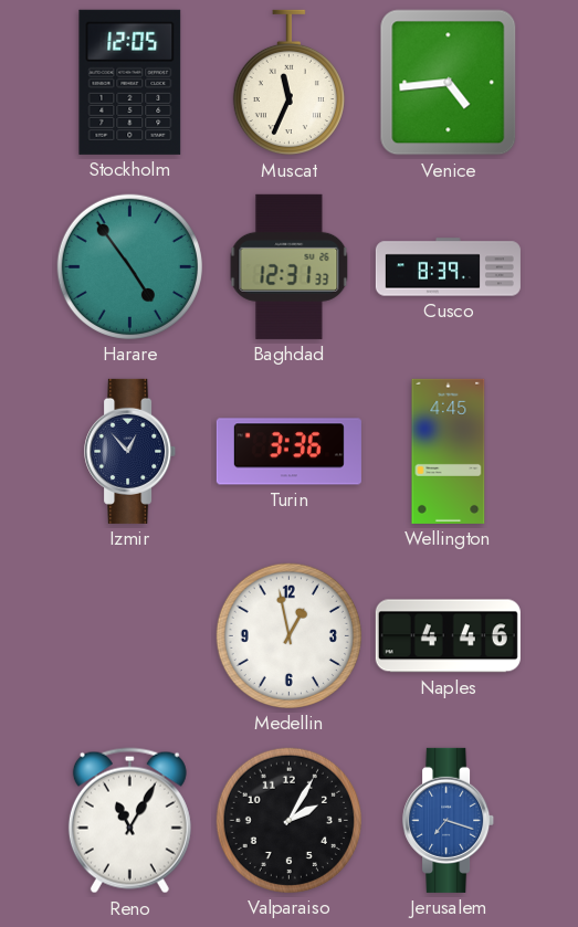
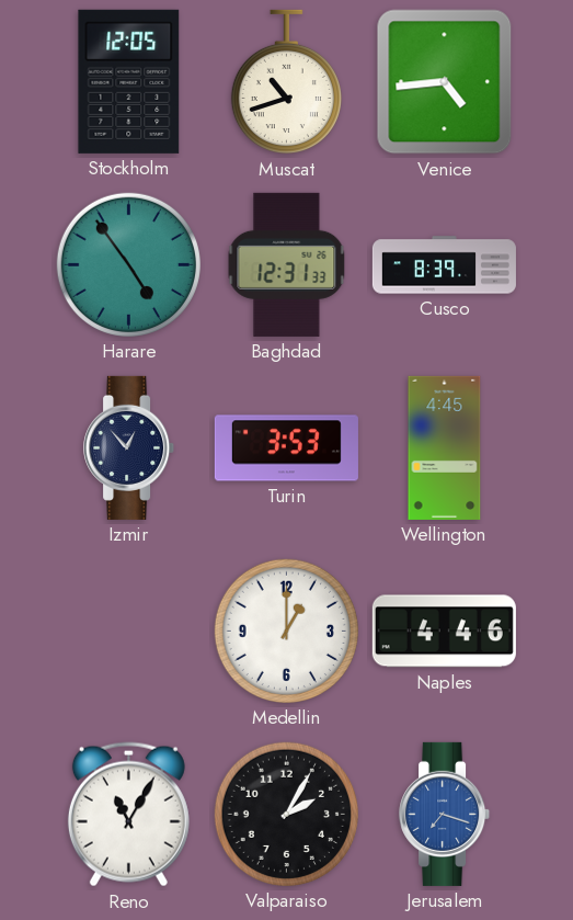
Muscat: 11:34 -> 10:42 (286, 82)
Turin: 3:36 -> 3:53 (286, 448)
Medellin: 12:58 -> 1:00 (286, 631)
